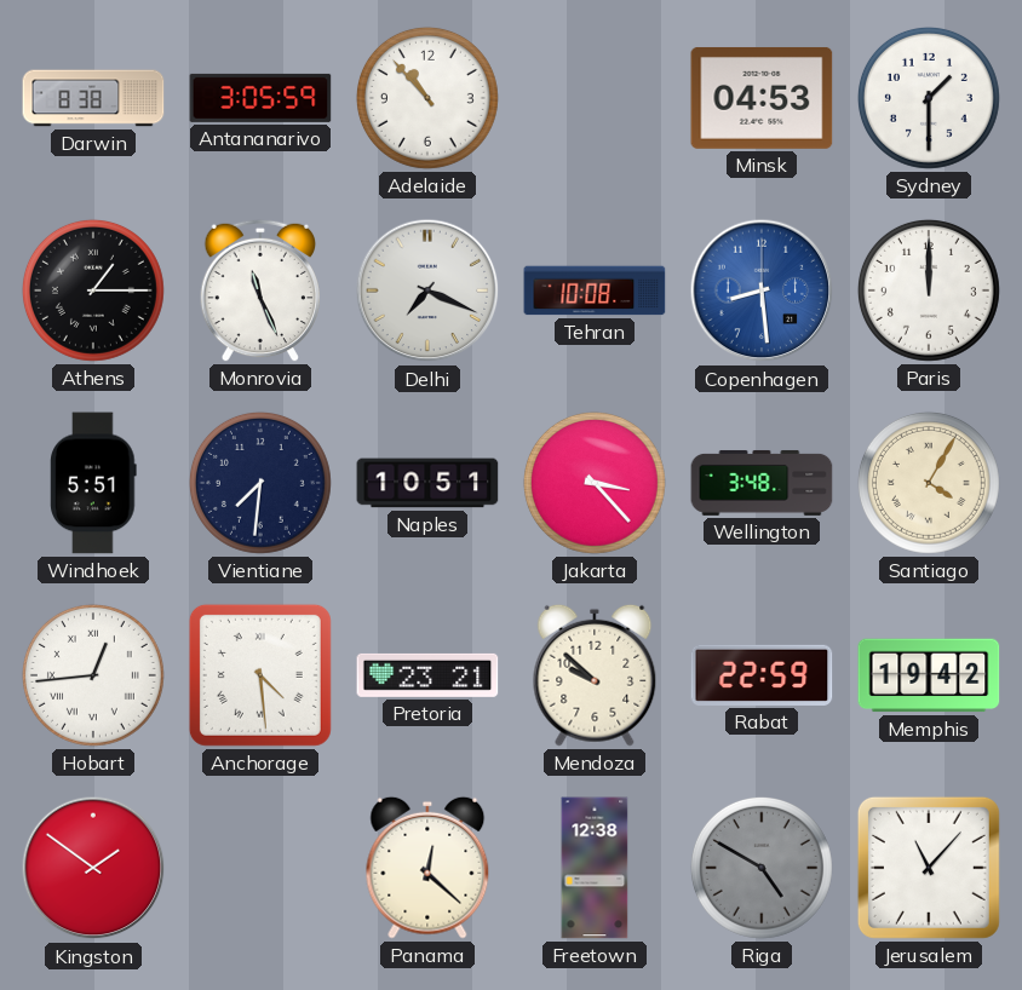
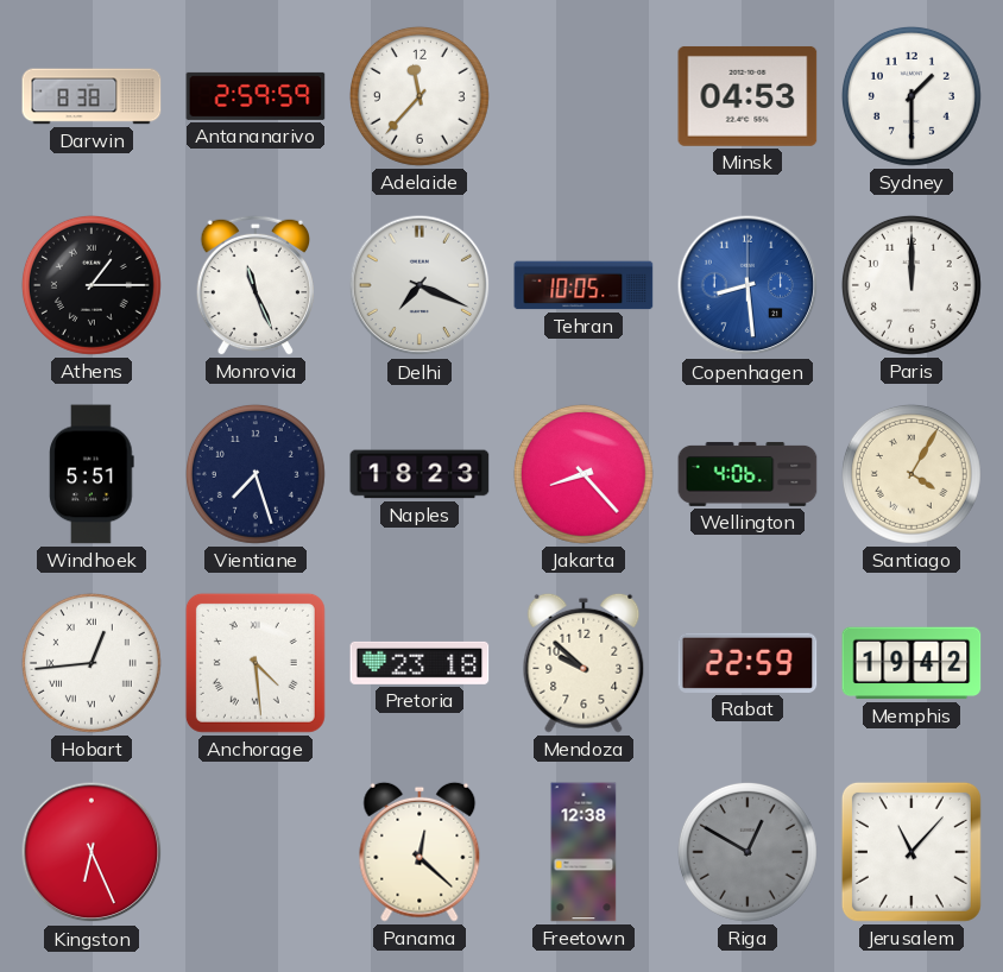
Antananarivo: 3:05 -> 2:59 (256, 96)
Adelaide: 10:53 -> 11:37 (420, 96)
Tehran: 10:08 -> 10:05 (583, 285)
Vientiane: 7:31 -> 7:27 (256, 474)
Naples: 10:51 -> 18:23 (420, 474)
Jakarta: 3:23 -> 8:23 (583, 474)
Wellington: 3:48 -> 4:06 (747, 474)
Pretoria: 23:21 -> 23:18 (420, 663)
Kingston: 1:51 -> 6:26 (92, 852)
Riga: 4:50 -> 12:50 (747, 852)
